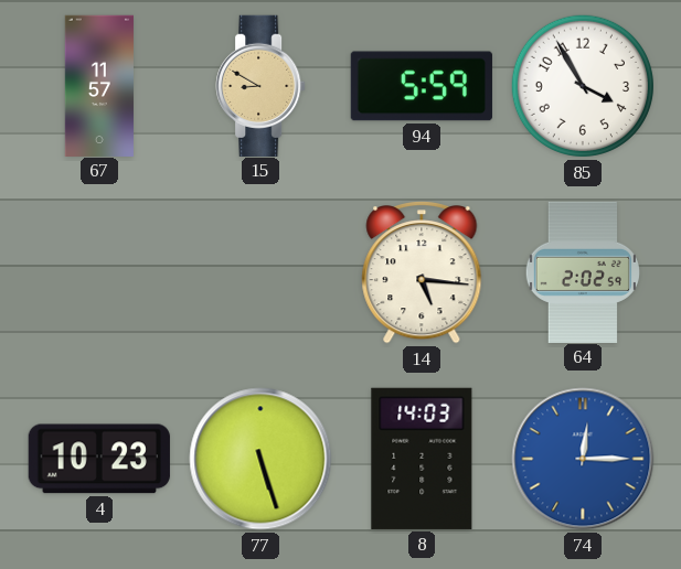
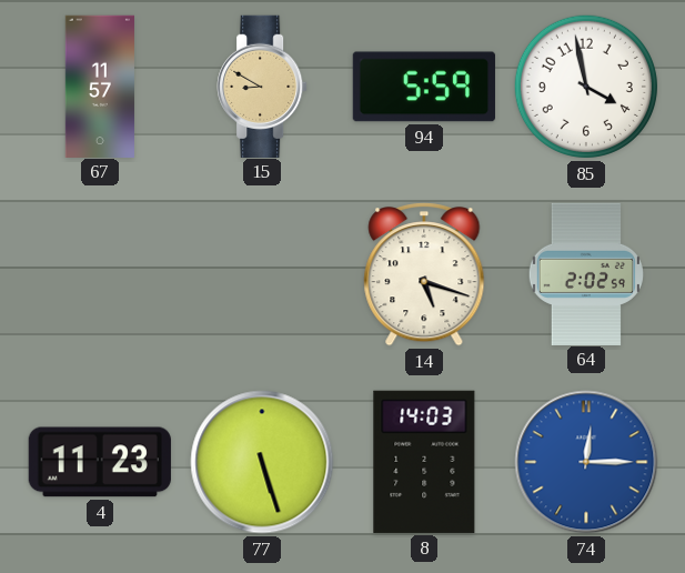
85: 3:55 -> 3:58 (586, 87)
14: 5:16 -> 5:18 (424, 274)
4: 10:23 -> 11:23 (100, 462)
